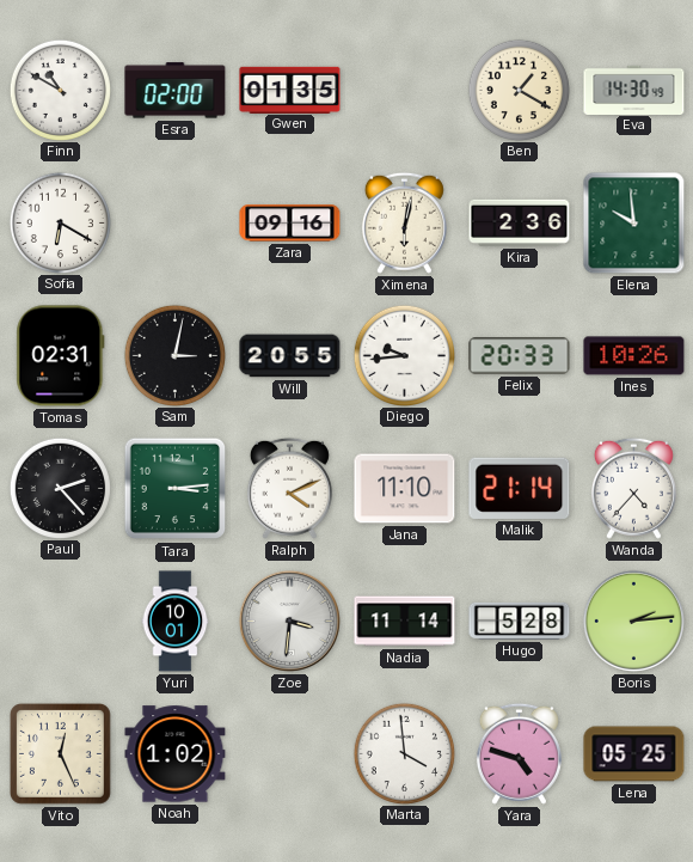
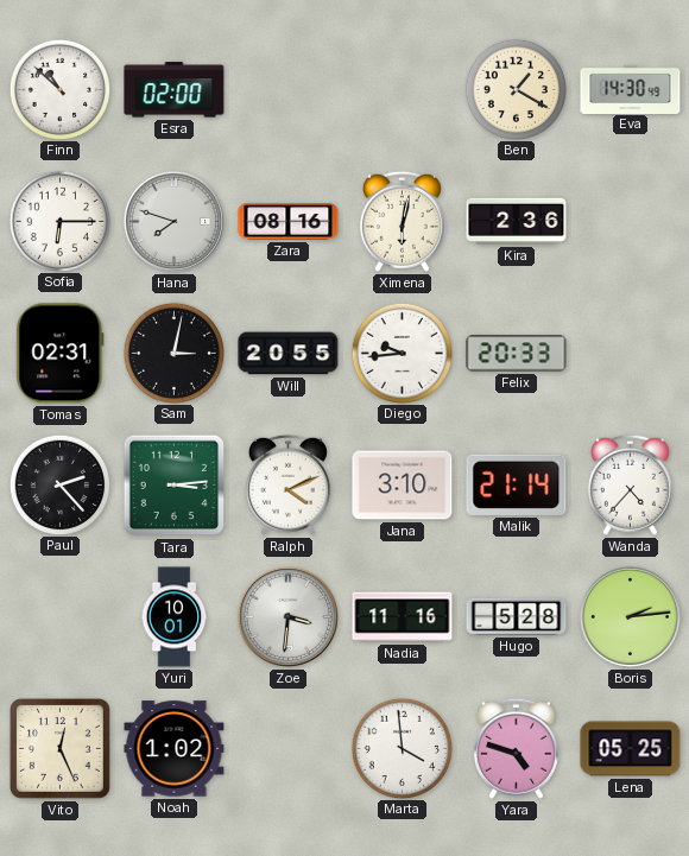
Finn: 10:50 -> 10:52 (59, 89)
Gwen: 01:35 -> none (290, 90)
Sofia: 6:20 -> 6:15 (59, 221)
Hana: none -> 7:48 (173, 221)
Zara: 09:16 -> 08:16 (289, 222)
Elena: 9:59 -> none (634, 224)
Ines: 10:26 -> none (634, 356)
Jana: 11:10 -> 3:10 (403, 486)
Nadia: 11:14 -> 11:16 (403, 617)
